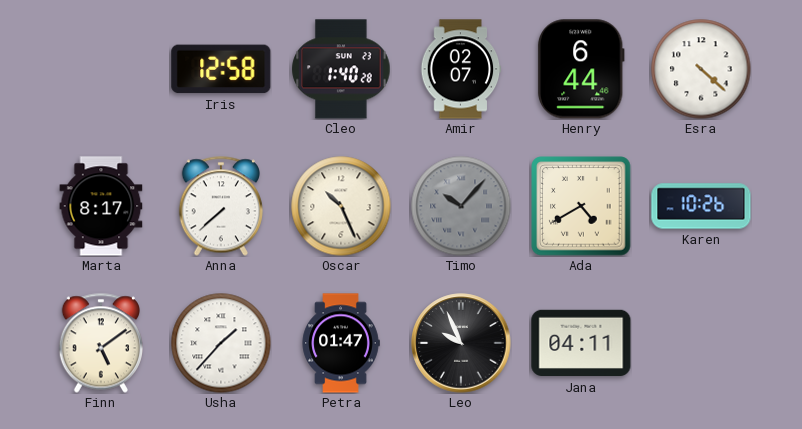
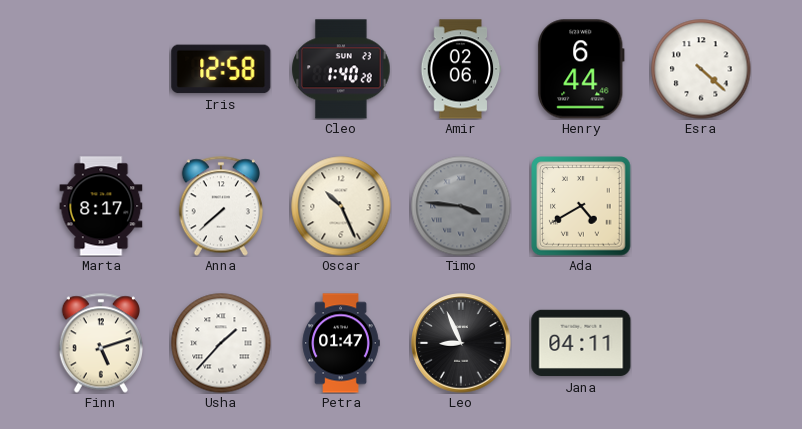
Amir: 02:07 -> 02:06 (461, 69)
Timo: 10:07 -> 3:46 (461, 206)
Karen: 10:26 -> none (701, 206)
Finn: 5:09 -> 5:12 (101, 343)
Leo: 9:56 -> 8:56 (461, 343)
